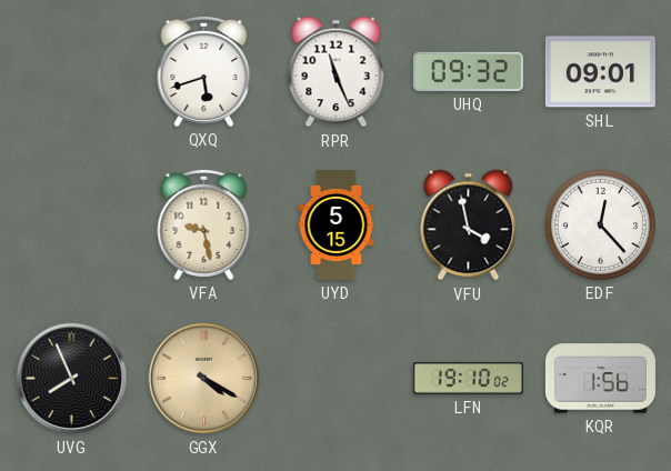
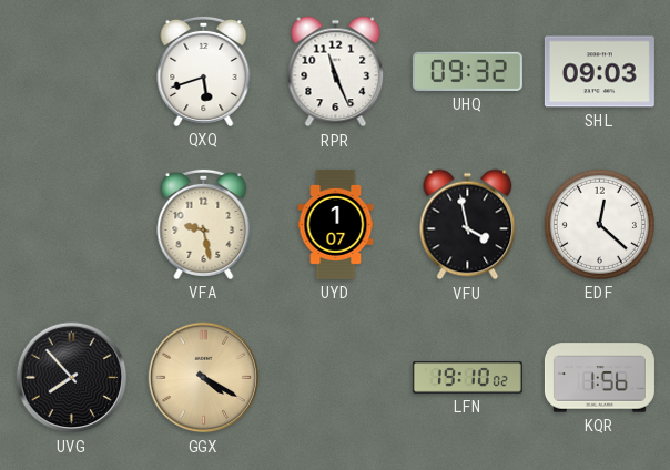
SHL: 09:01 -> 09:03 (599, 72)
UYD: 5:15 -> 1:07 (336, 224)
EDF: 12:23 -> 12:22 (599, 224)
UVG: 7:56 -> 7:53 (72, 378)
